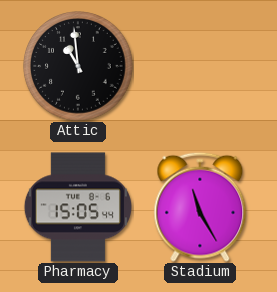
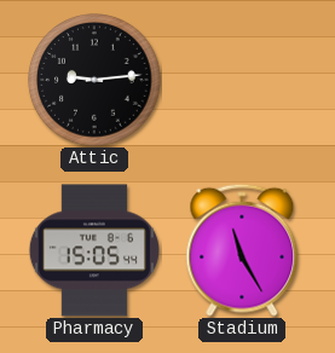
Attic: 10:59 -> 9:14 (94, 80)
